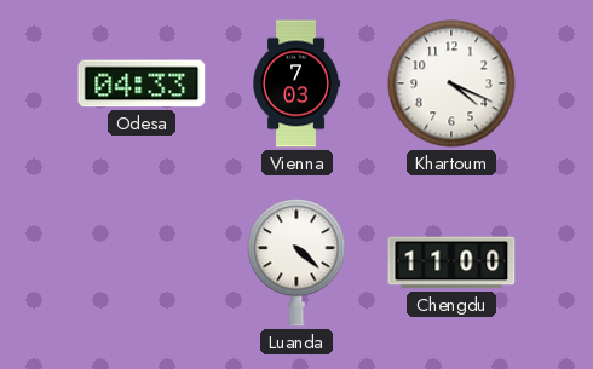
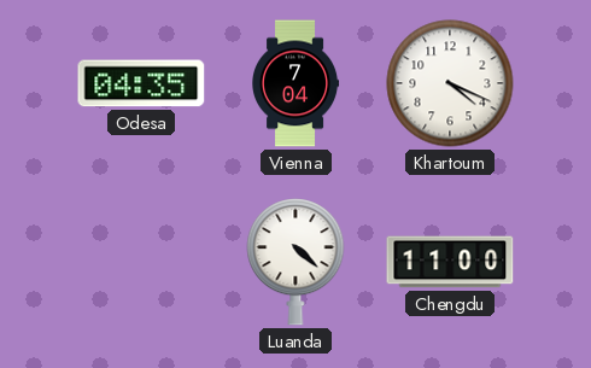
Odesa: 04:33 -> 04:35 (141, 83)
Vienna: 7:03 -> 7:04 (297, 83)
